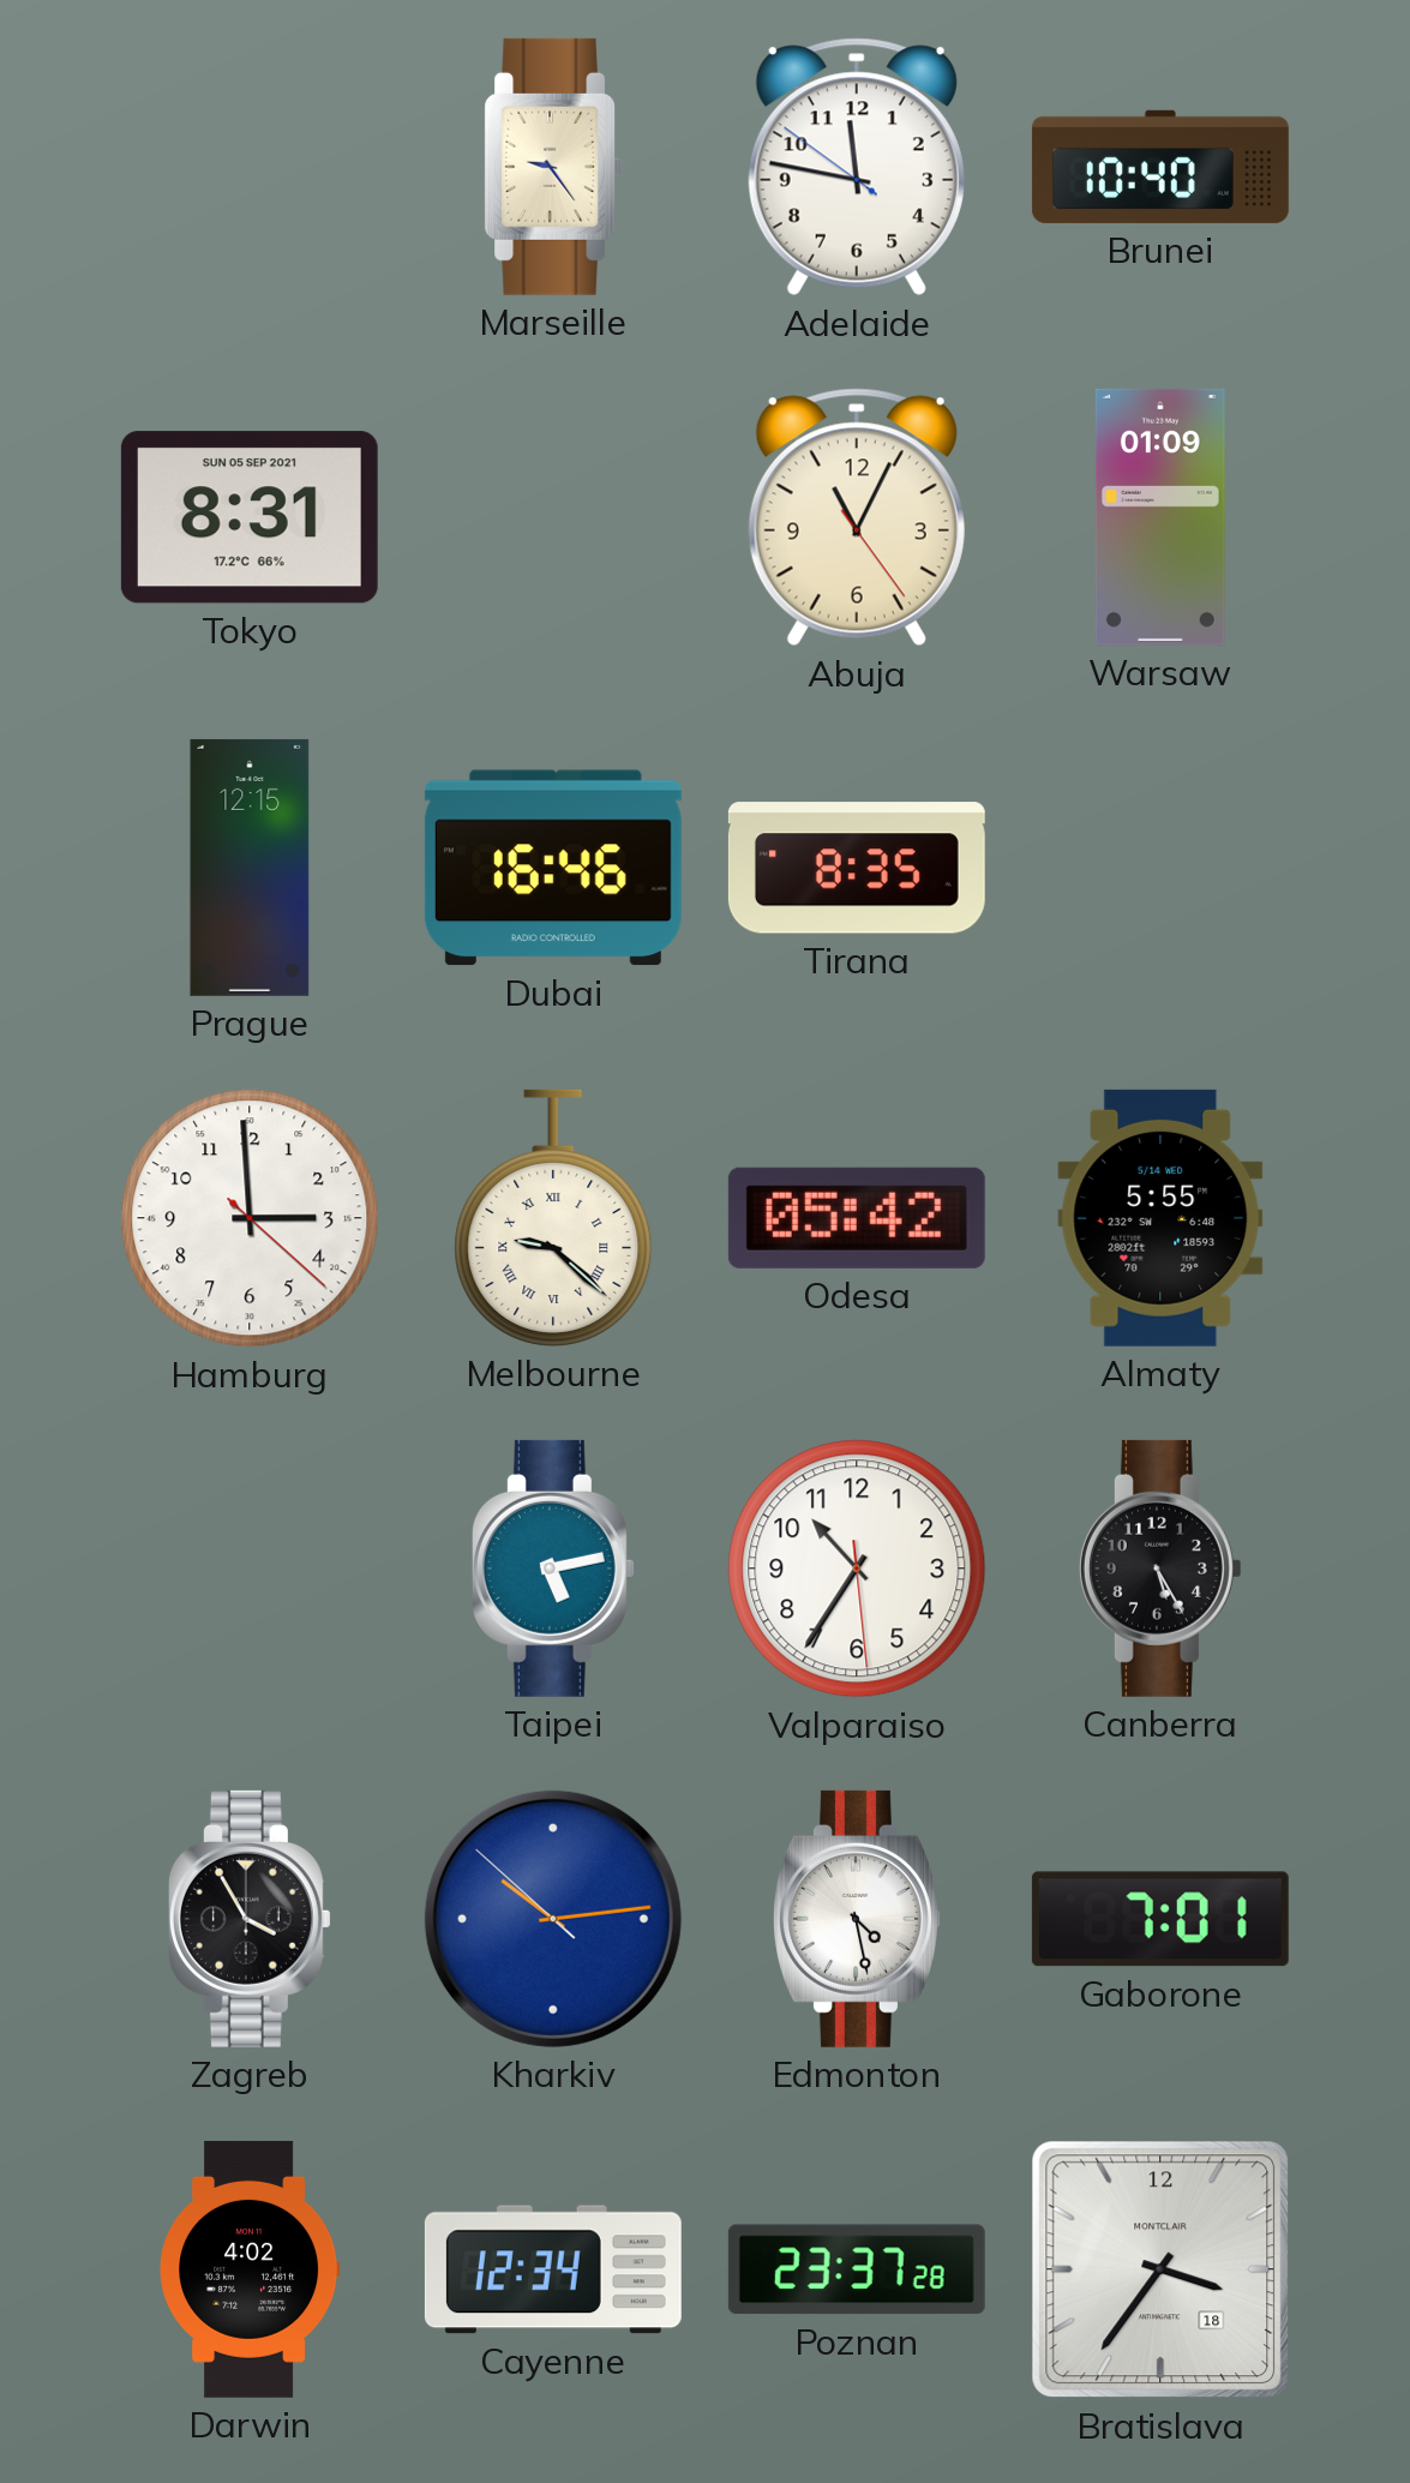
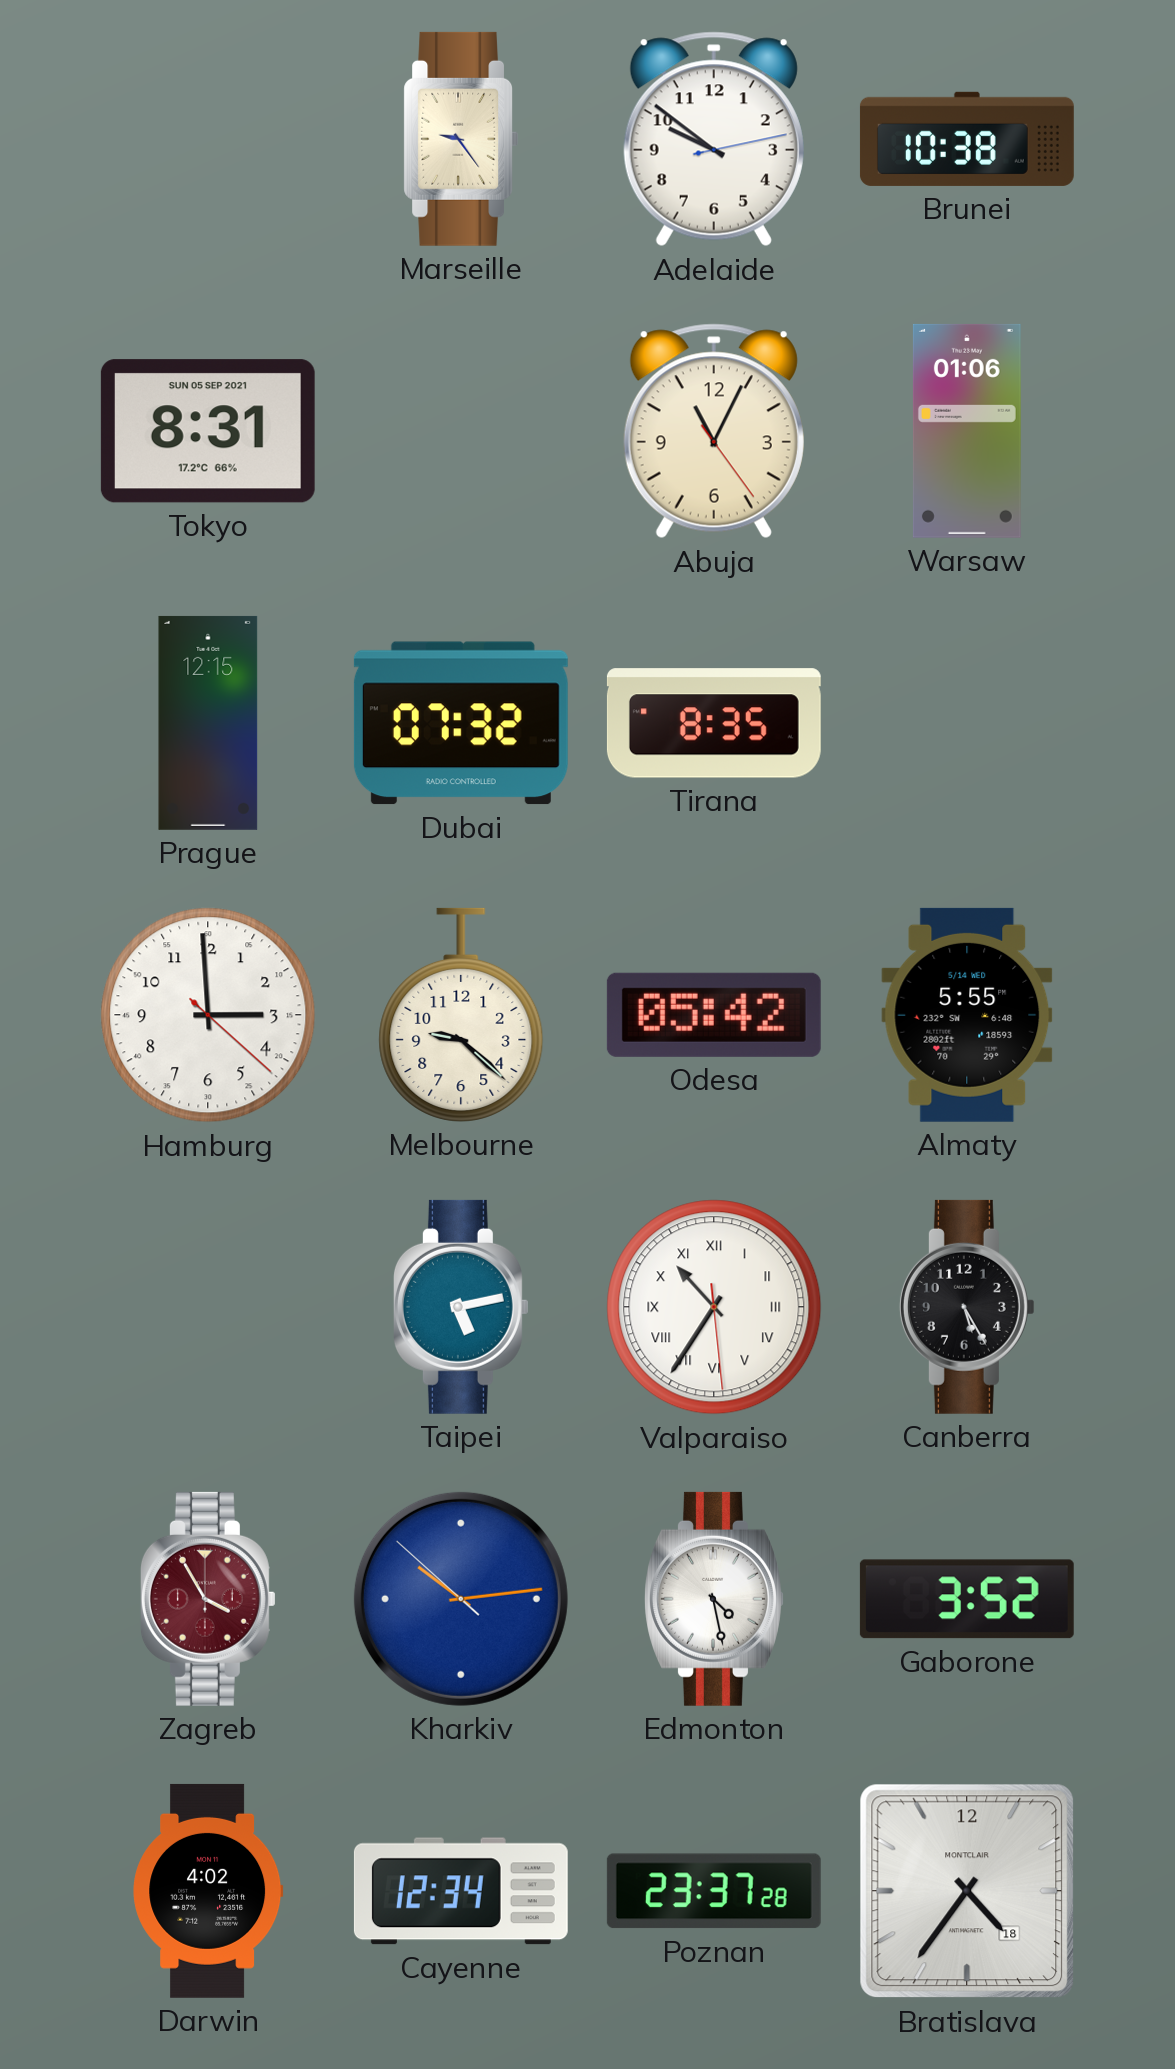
Adelaide: 11:46 -> 9:51 (714, 139)
Brunei: 10:40 -> 10:38 (967, 139)
Warsaw: 01:09 -> 01:06 (967, 431)
Dubai: 16:46 -> 07:32 (461, 723)
Melbourne numerals: Roman -> Arabic (461, 1015)
Valparaiso numerals: Arabic -> Roman (714, 1307)
Zagreb dial: black -> burgundy (208, 1599)
Gaborone: 7:01 -> 3:52 (967, 1599)
Bratislava: 3:36 -> 4:36 (967, 1891)
